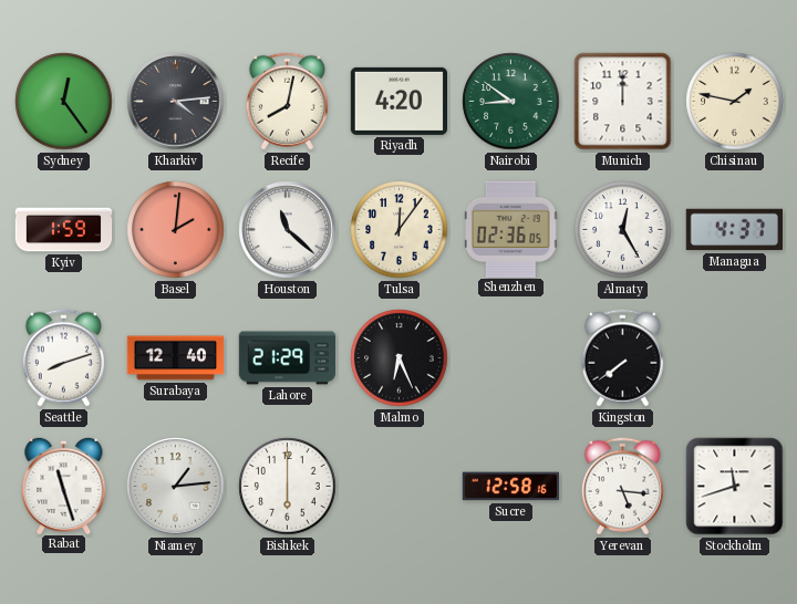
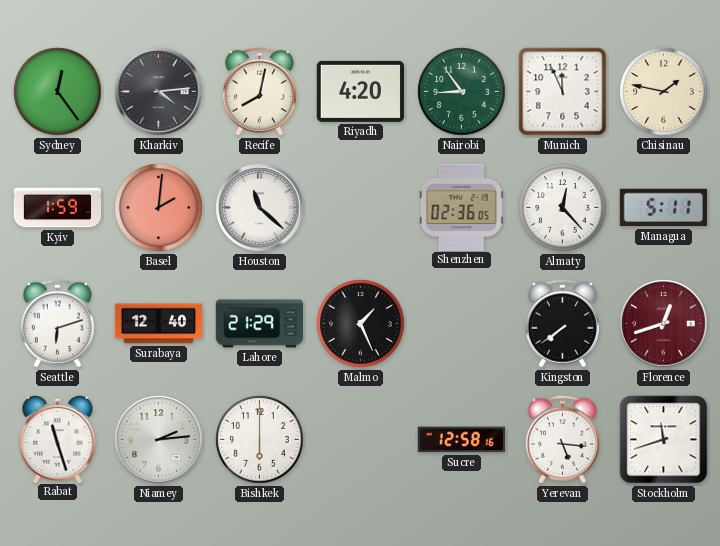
Nairobi: 8:51 -> 8:54 (462, 92)
Munich: 12:00 -> 11:56 (563, 92)
Tulsa: 12:06 -> none (400, 230)
Almaty: 12:25 -> 12:23 (563, 208)
Managua: 4:37 -> 5:11 (663, 208)
Seattle: 8:12 -> 6:12 (57, 324)
Malmo: 6:26 -> 1:26 (361, 324)
Florence: none -> 12:42 (664, 324)
Niamey: 1:14 -> 2:14 (159, 440)
